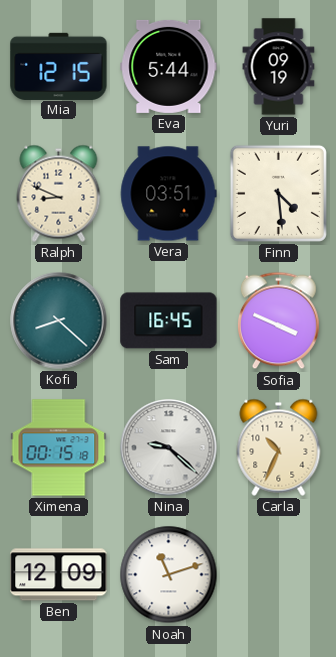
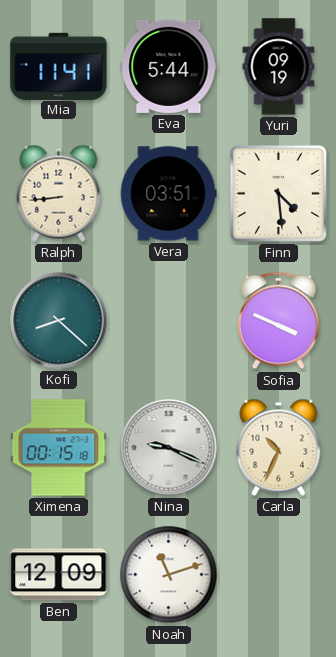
Mia: 12:15 -> 11:41 (59, 66)
Ralph: 8:49 -> 8:44 (59, 193)
Sam: 16:45 -> none (169, 321)
Nina: 9:22 -> 9:19 (169, 448)
